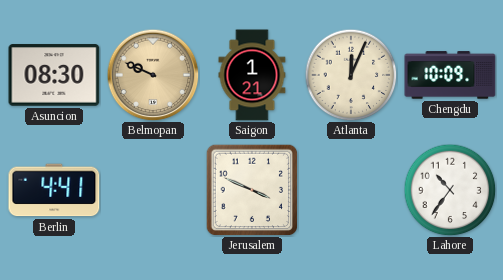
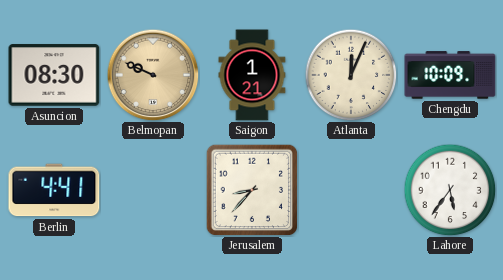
Jerusalem: 3:49 -> 8:37 (252, 190)
Lahore: 10:36 -> 5:36 (450, 190)
